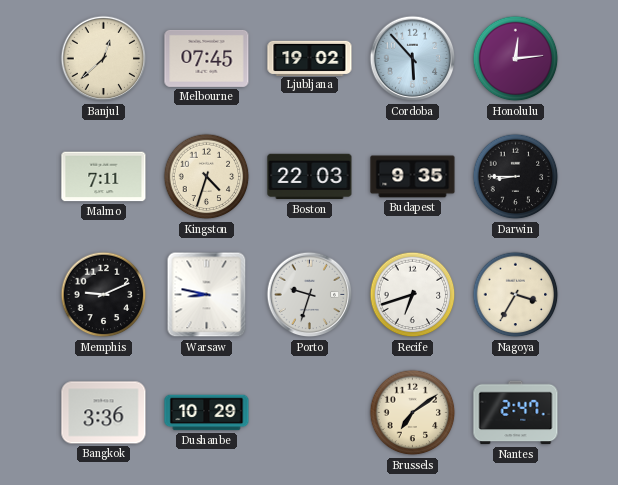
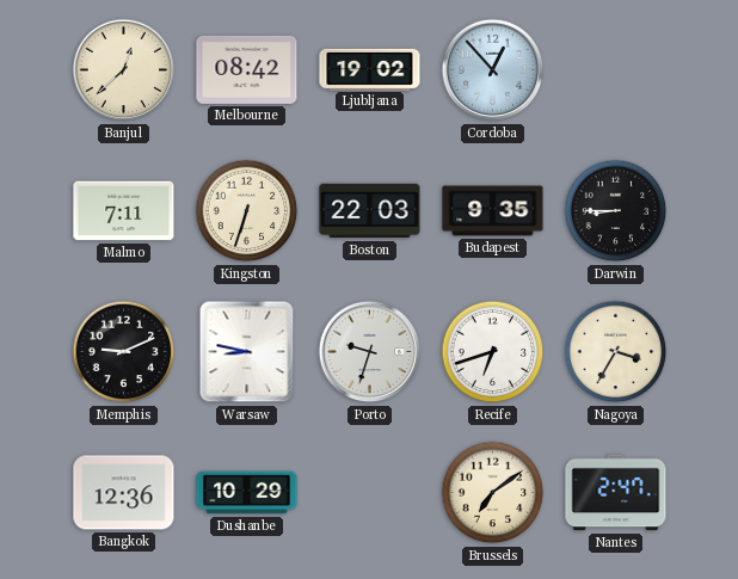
Melbourne: 07:45 -> 08:42 (247, 69)
Cordoba: 5:53 -> 12:53 (493, 70)
Honolulu: 12:14 -> none (516, 59)
Kingston: 4:33 -> 6:33 (247, 211)
Bangkok: 3:36 -> 12:36 (124, 493)
